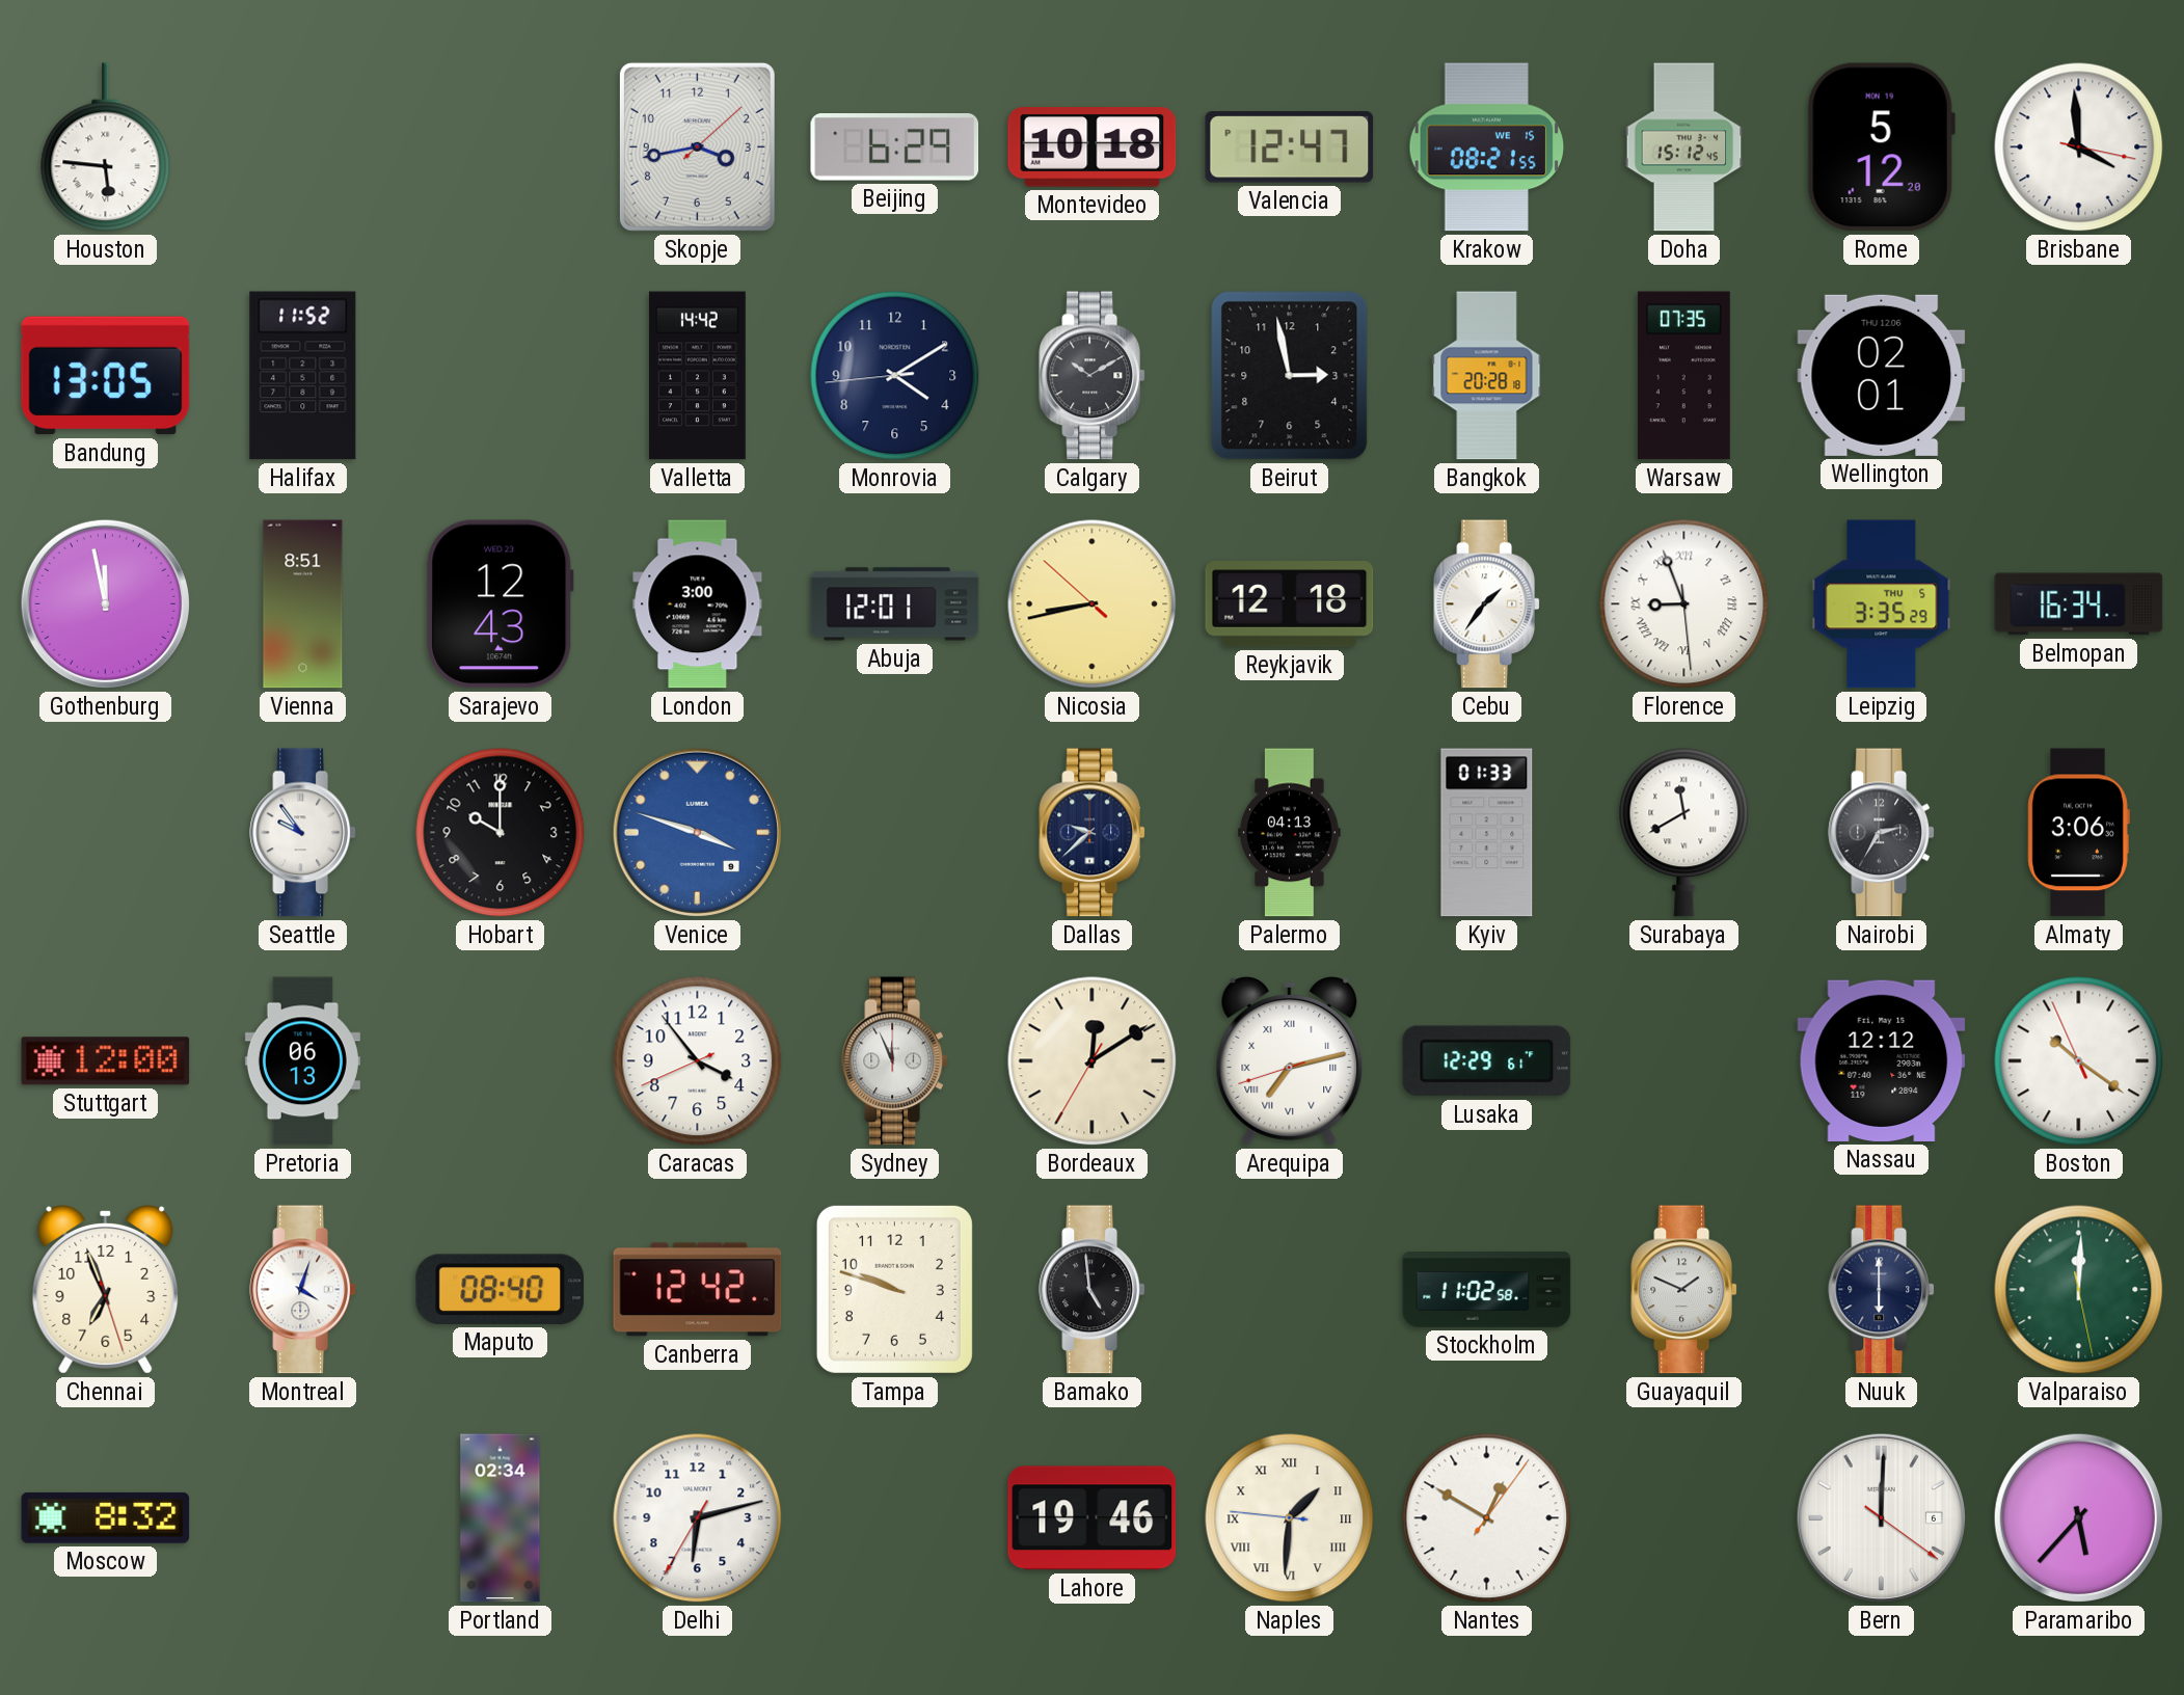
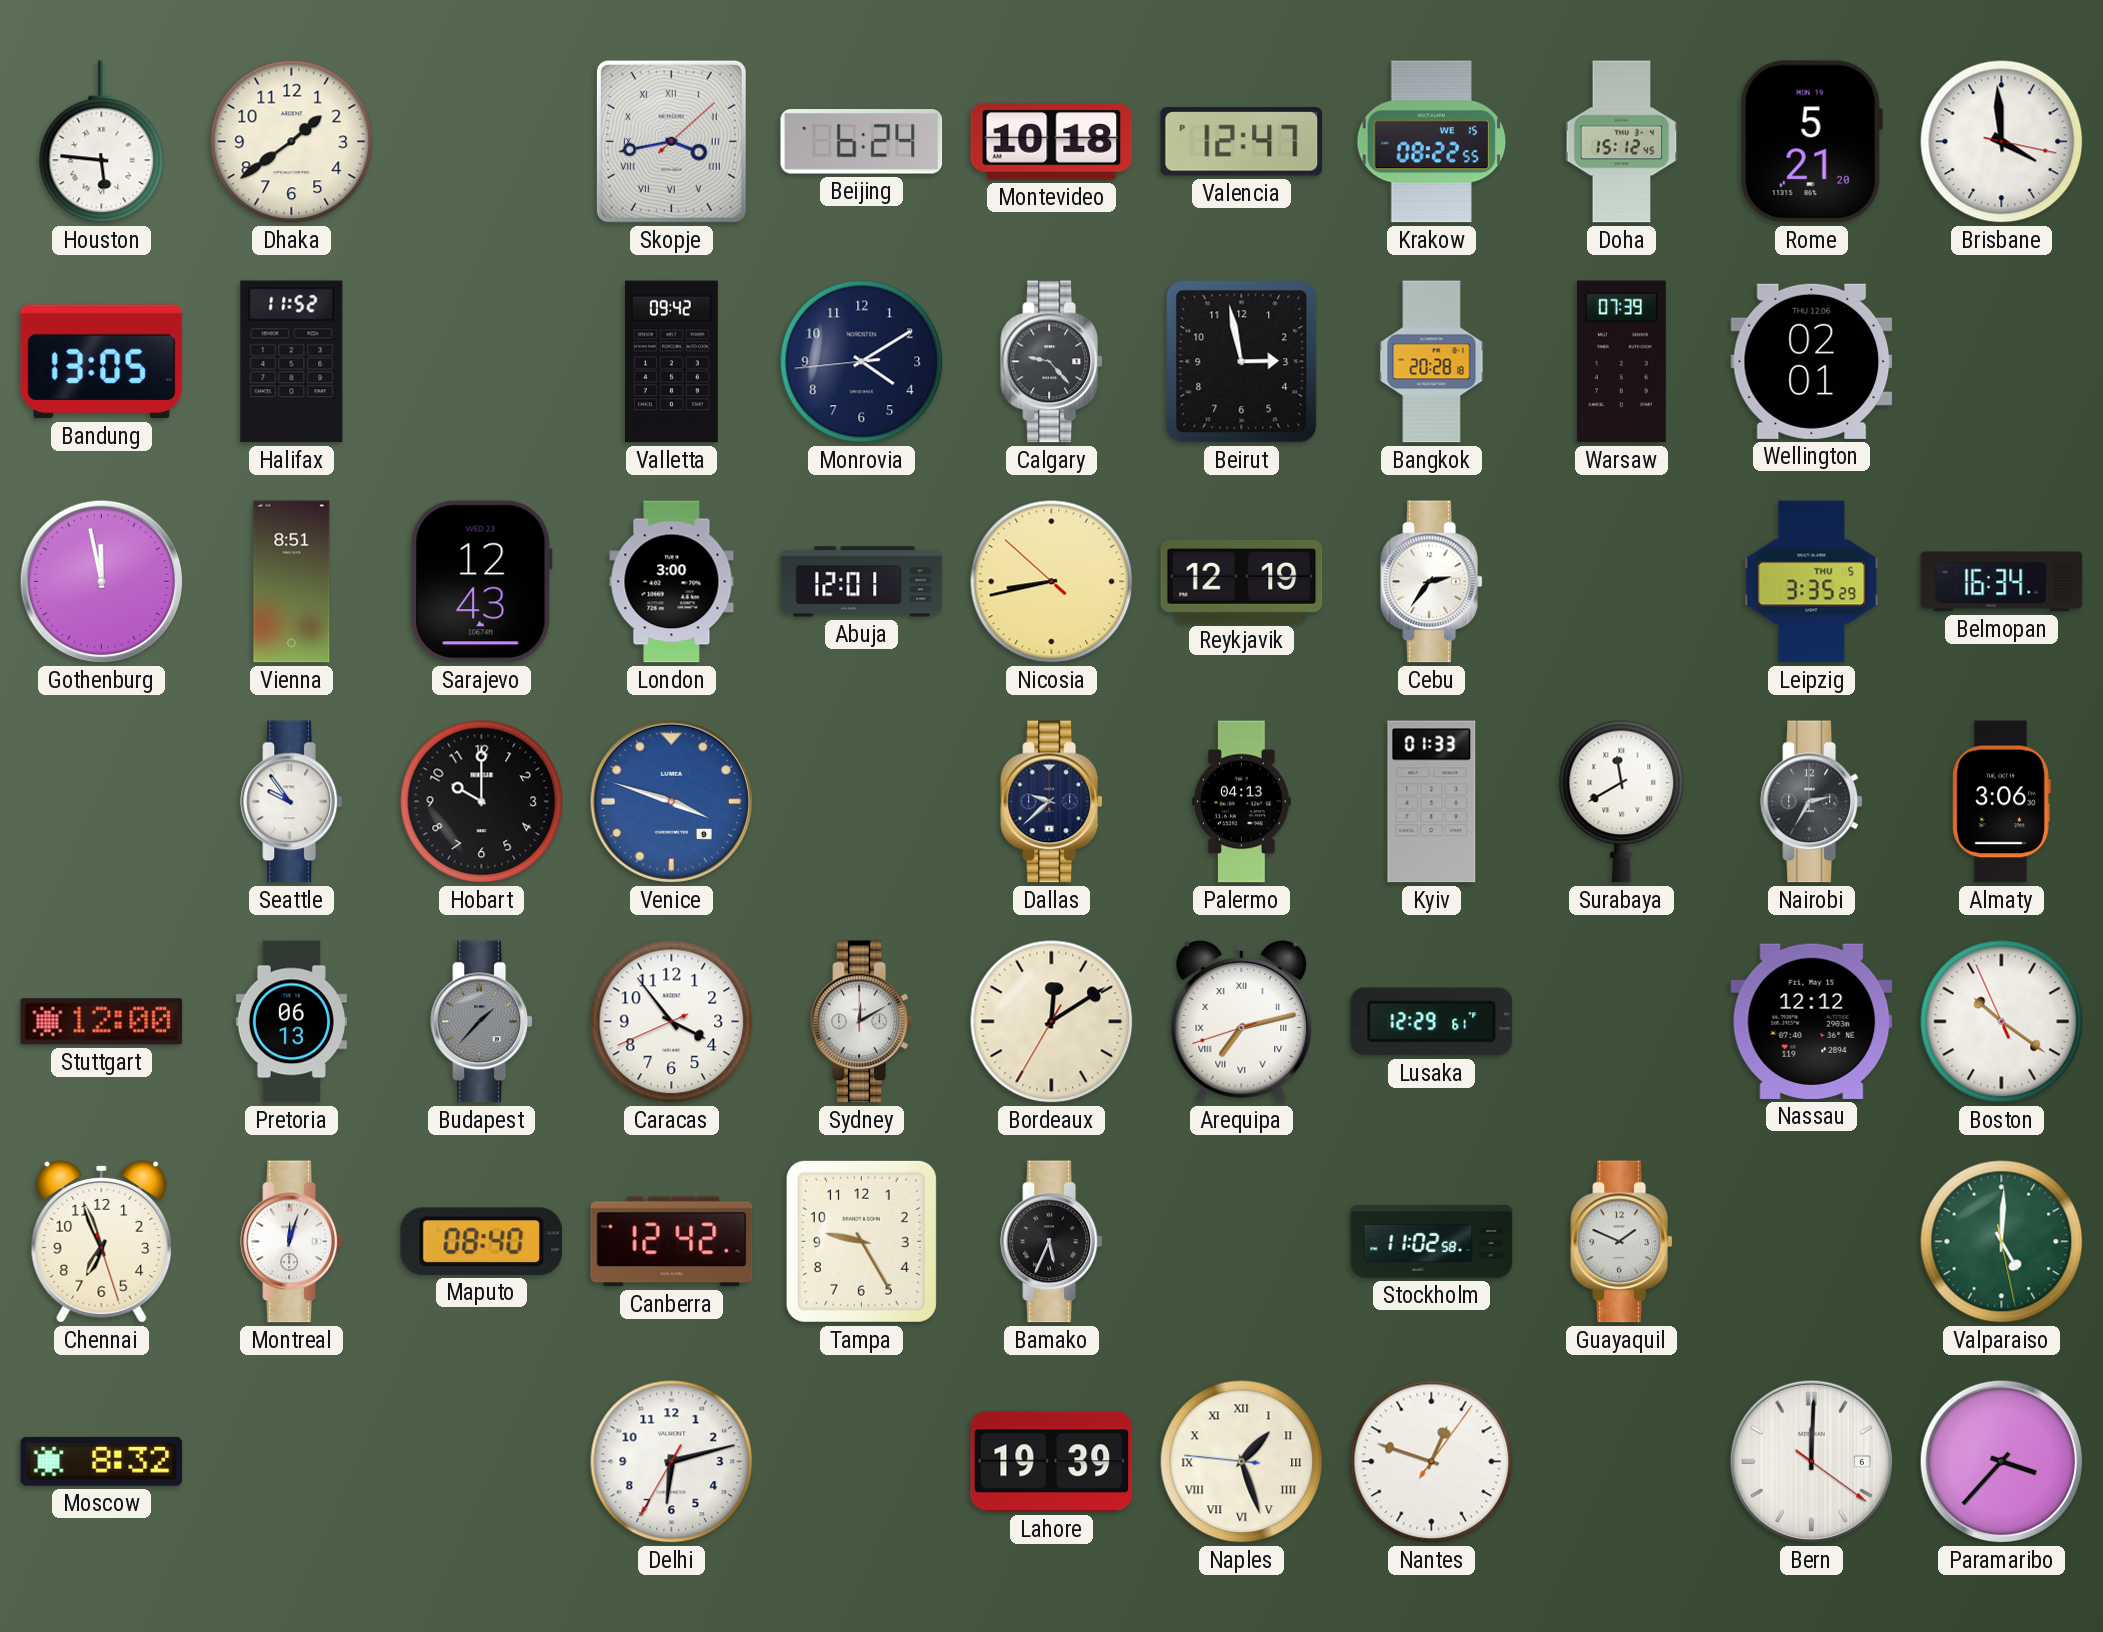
Dhaka: none -> 1:39 (292, 142)
Skopje numerals: Arabic -> Roman (671, 141)
Beijing: 6:29 -> 6:24 (862, 142)
Krakow: 08:21 -> 08:22 (1432, 142)
Rome: 5:12 -> 5:21 (1811, 142)
Valletta: 14:42 -> 09:42 (671, 362)
Calgary: 10:10 -> 9:23 (1051, 362)
Warsaw: 07:35 -> 07:39 (1621, 362)
Reykjavik: 12:18 -> 12:19 (1242, 582)
Cebu: 1:36 -> 2:36 (1431, 582)
Florence: 8:56 -> none (1684, 604)
Budapest: none -> 1:37 (481, 1022)
Sydney: 11:56 -> 12:10 (861, 1022)
Montreal: 4:03 -> 12:03 (291, 1242)
Tampa: 9:48 -> 9:25 (861, 1241)
Bamako: 4:59 -> 5:34 (1051, 1242)
Nuuk: 6:00 -> none (1881, 1290)
Valparaiso: 12:00 -> 5:00 (2002, 1242)
Portland: 02:34 -> none (501, 1518)
Lahore: 19:46 -> 19:39 (1052, 1462)
Naples: 1:30 -> 1:26 (1242, 1462)
Nantes: 12:50 -> 12:48 (1432, 1462)
Paramaribo: 5:37 -> 3:37 (2001, 1461)
